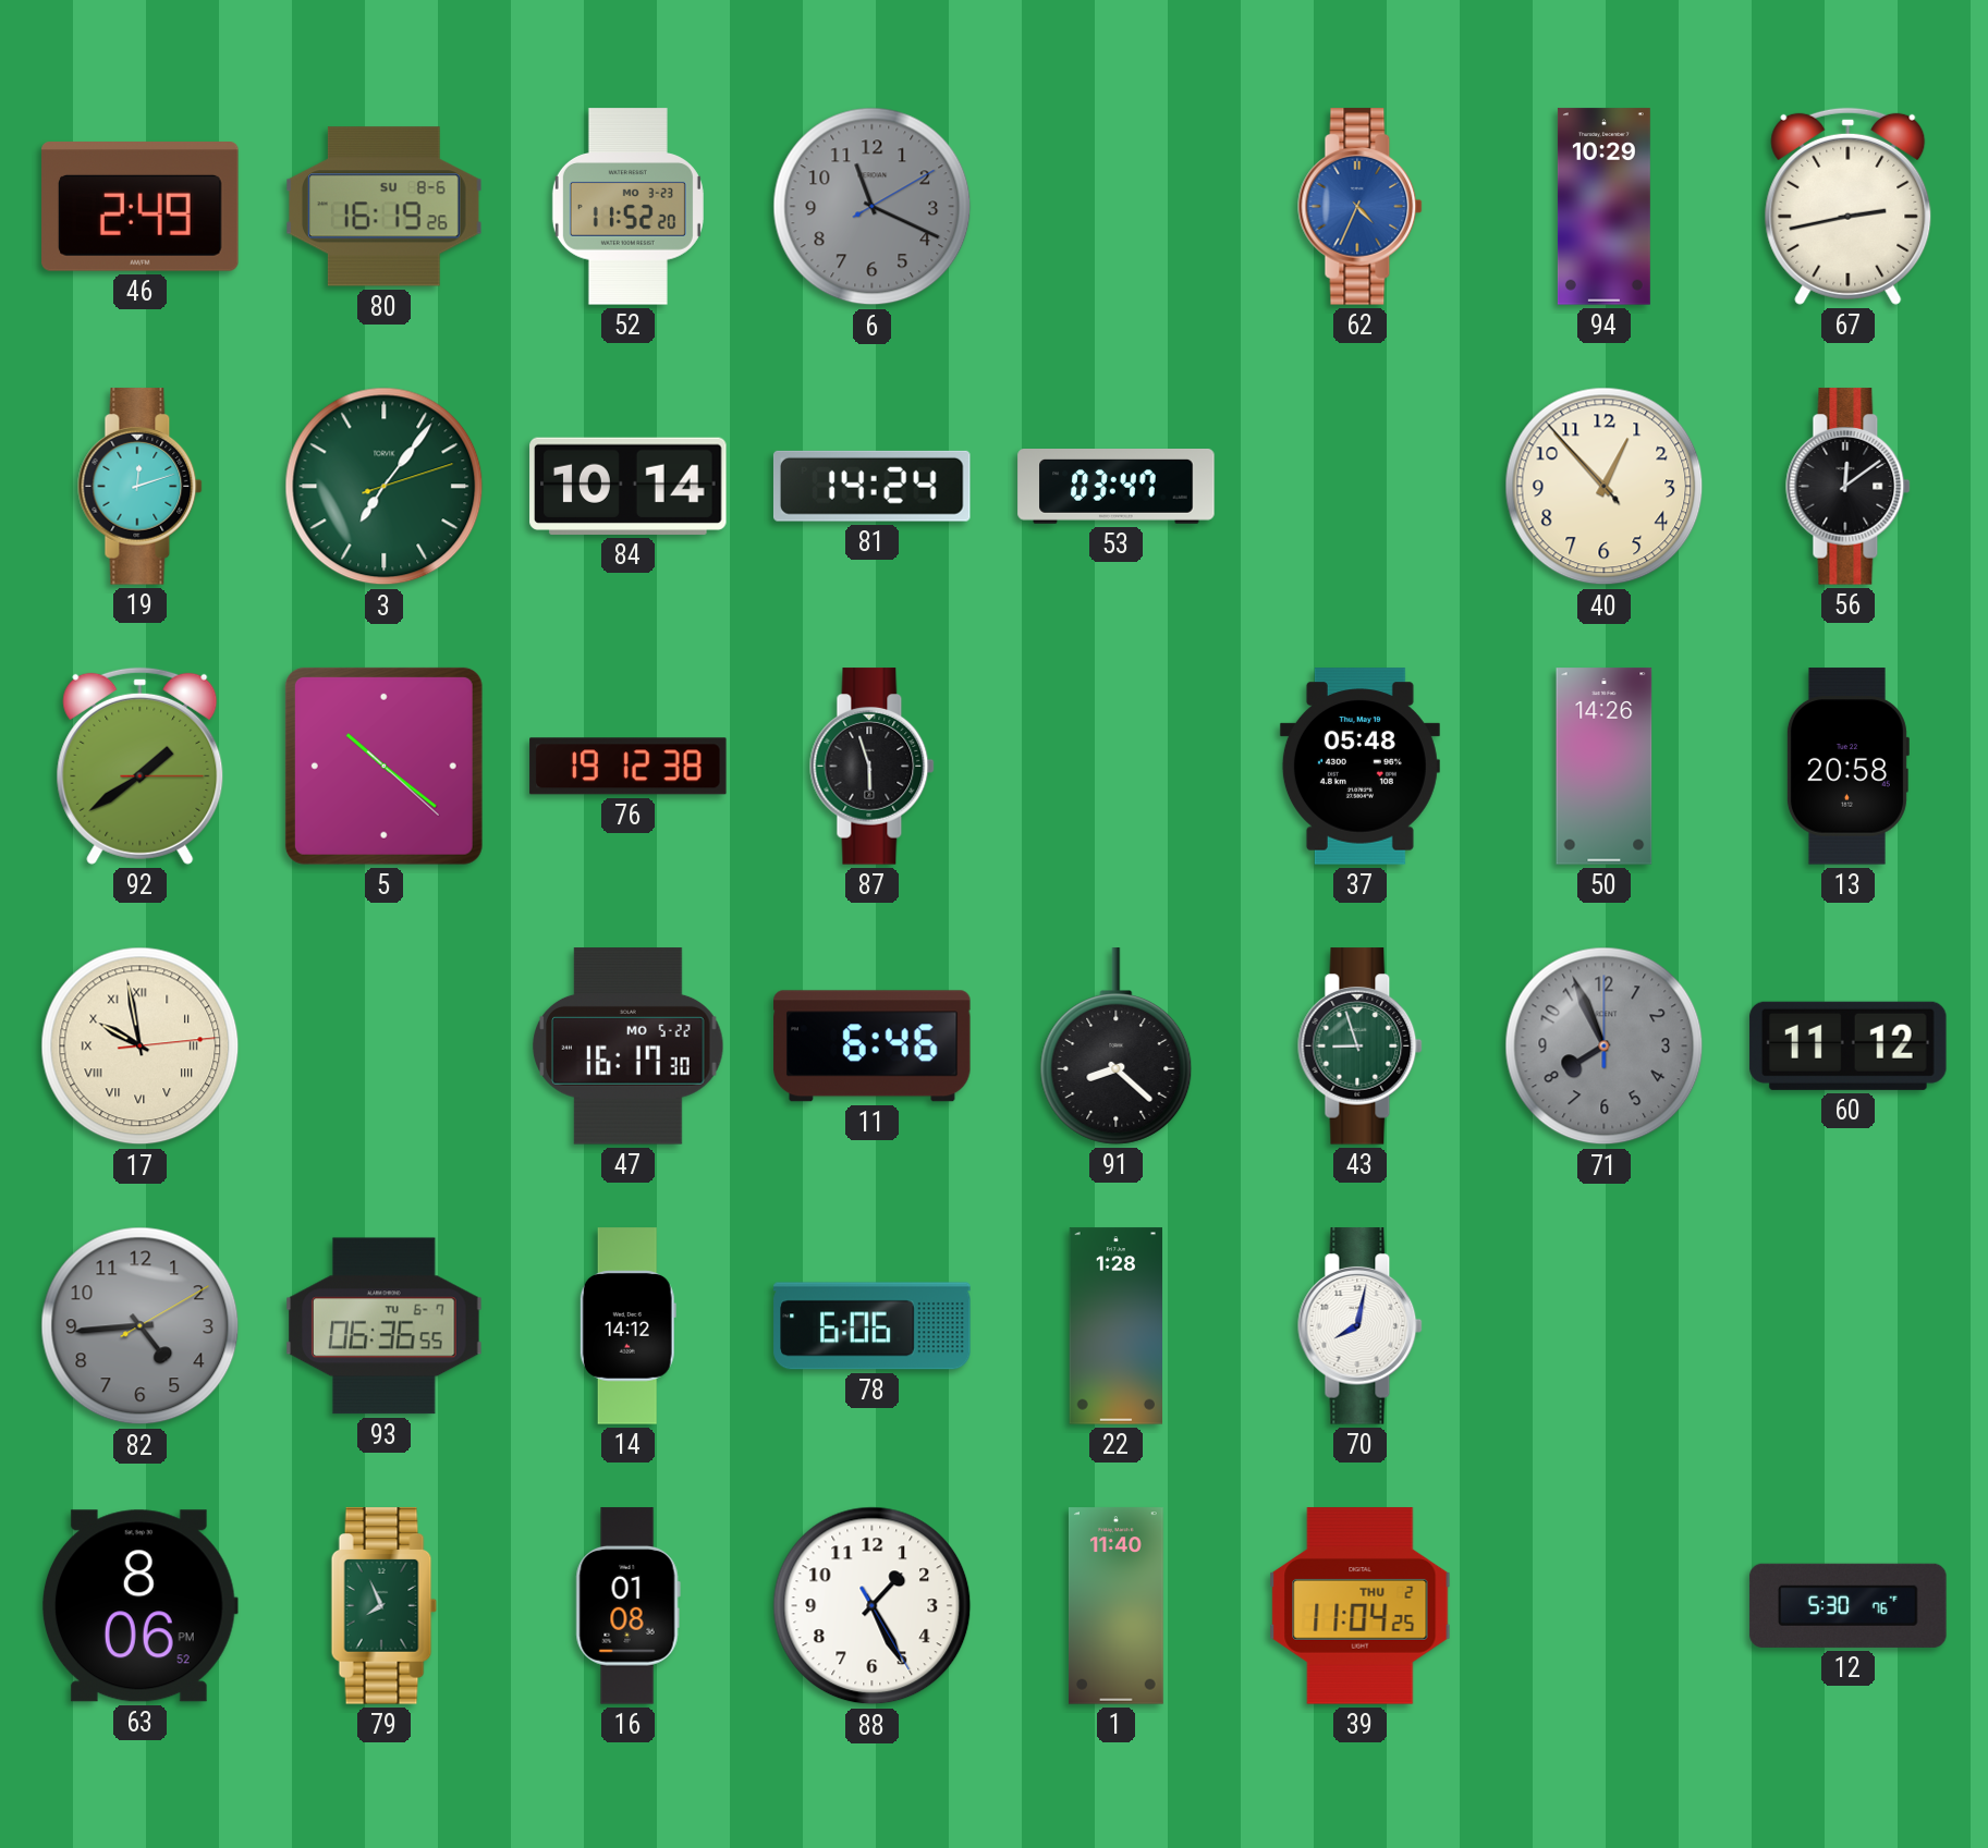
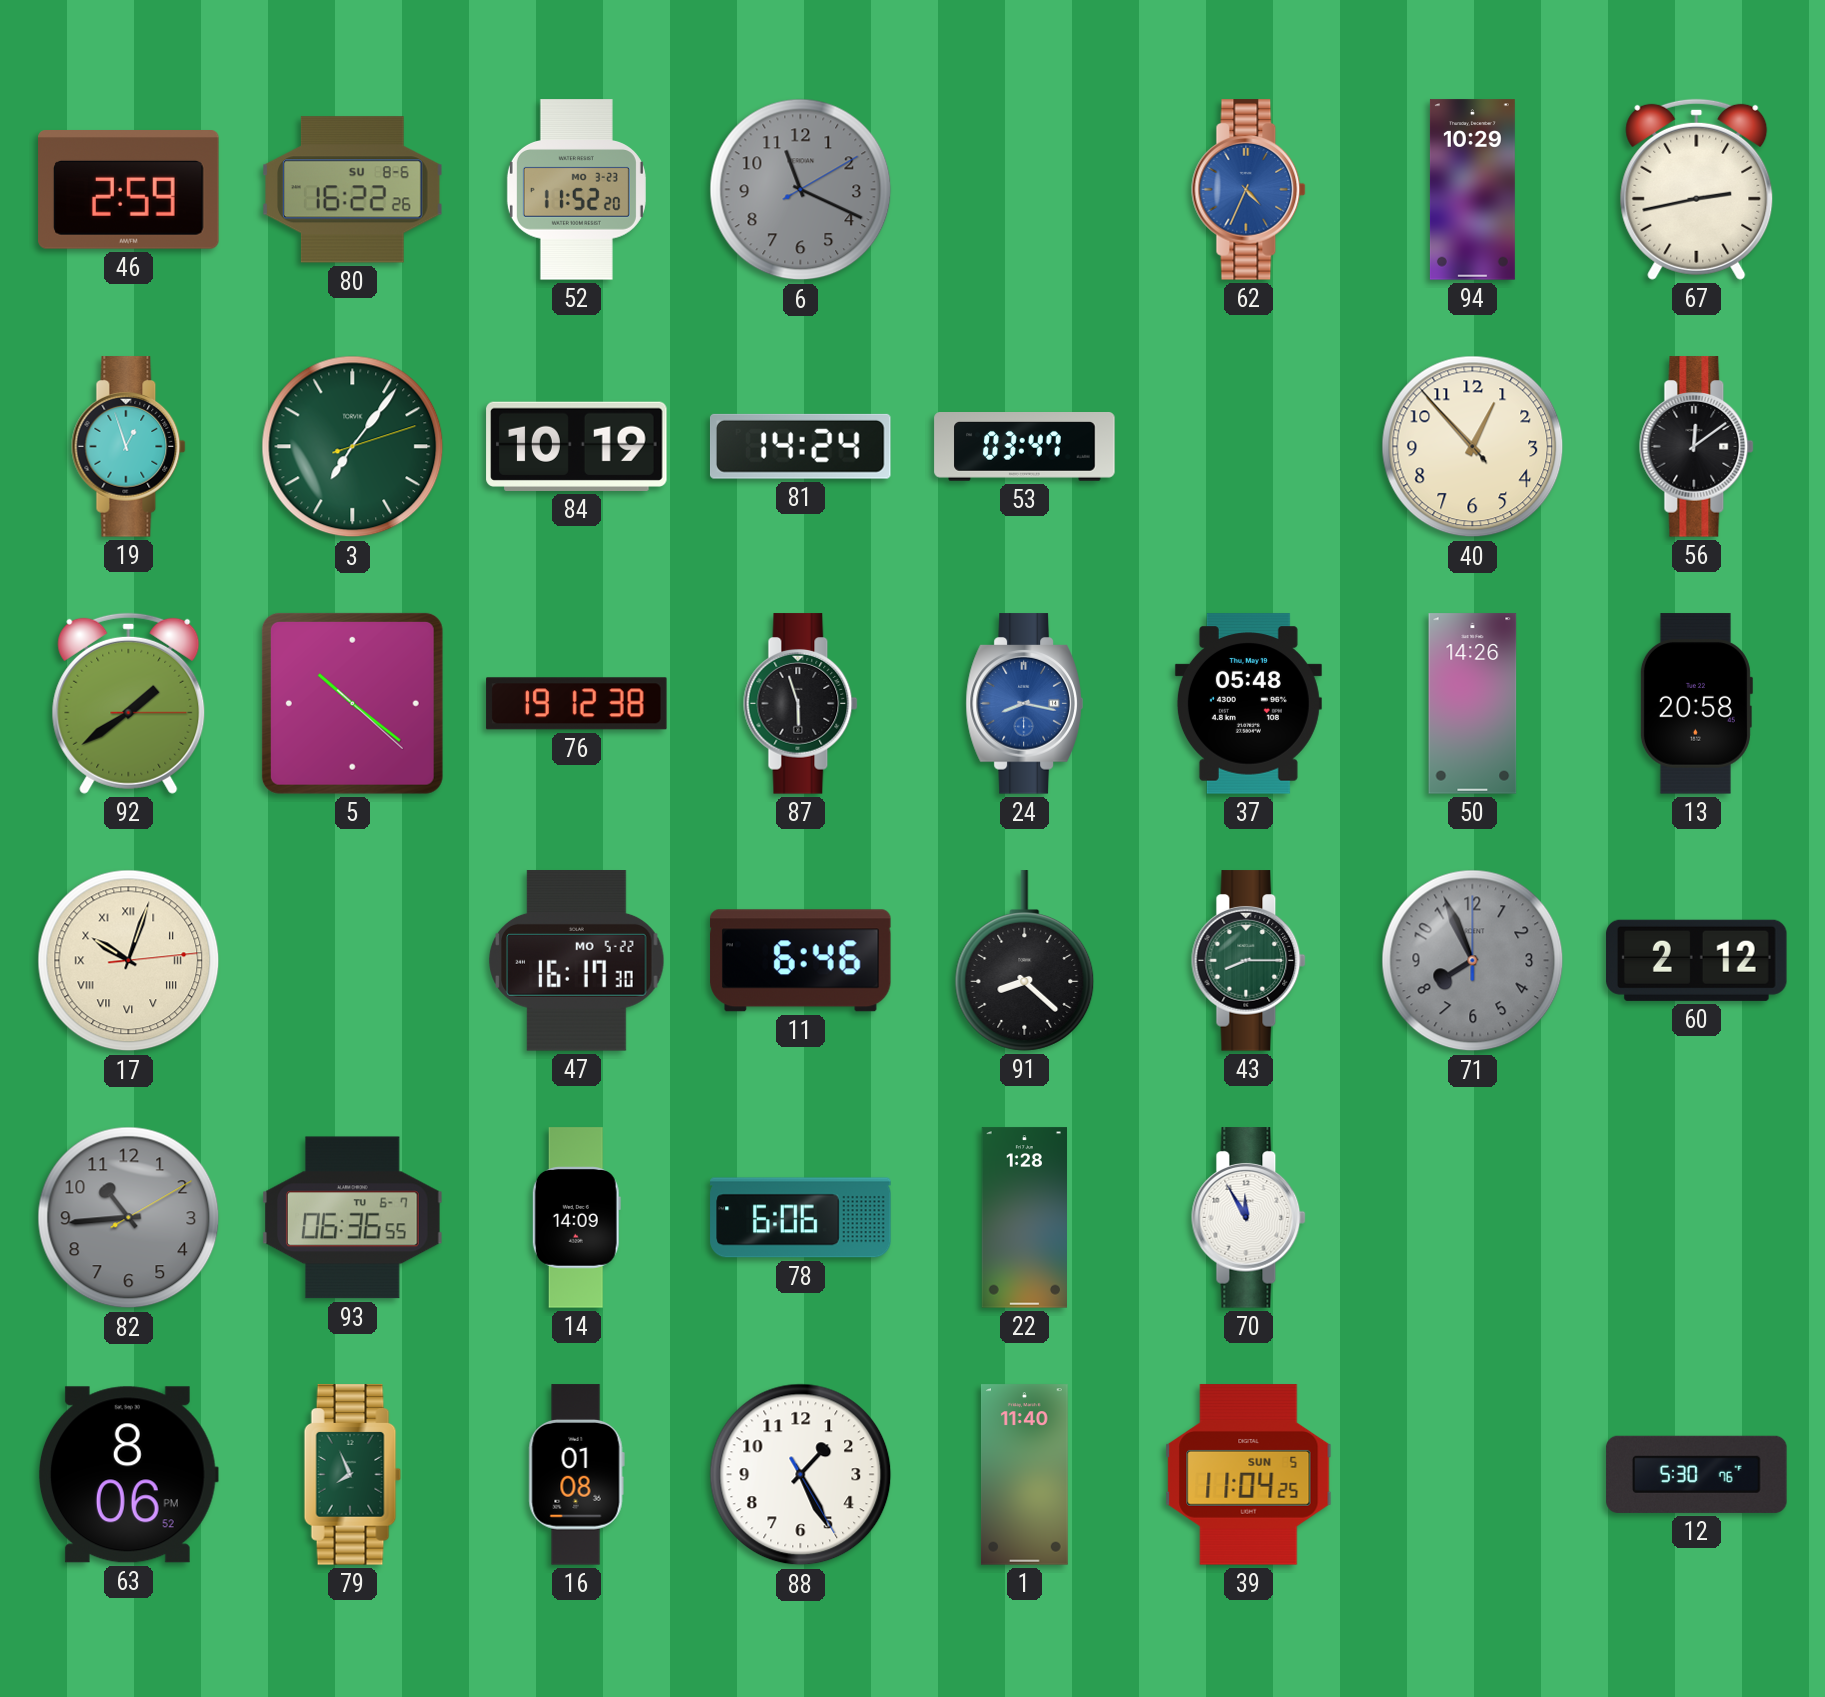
46: 2:49 -> 2:59 (129, 190)
80: 16:19 -> 16:22 (353, 190)
19: 12:12 -> 12:57 (129, 447)
84: 10:14 -> 10:19 (577, 446)
24: none -> 8:17 (1024, 704)
17: 9:58 -> 10:03 (129, 961)
43: 8:57 -> 8:15 (1249, 961)
60: 11:12 -> 2:12 (1697, 960)
82: 4:44 -> 10:44 (129, 1218)
14: 14:12 -> 14:09 (576, 1218)
70: 8:02 -> 11:55 (1249, 1218)
39 date: THU 2 -> SUN 5 (1249, 1475)
